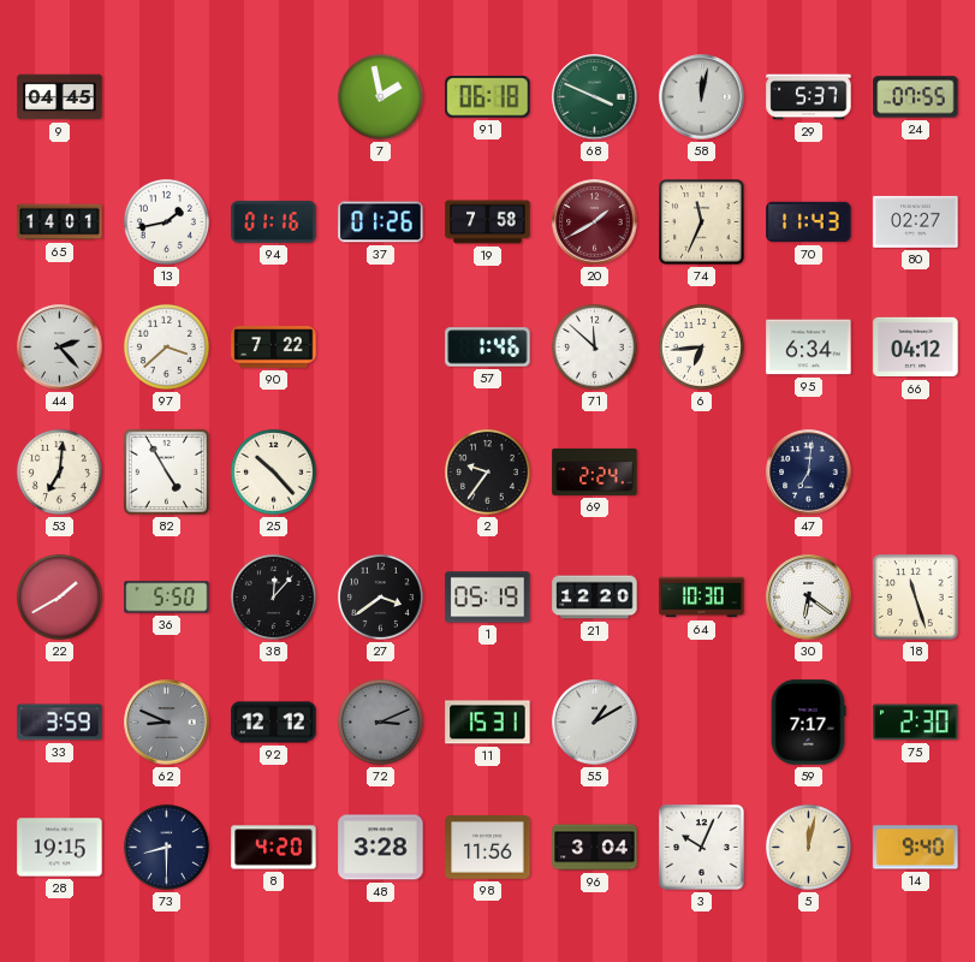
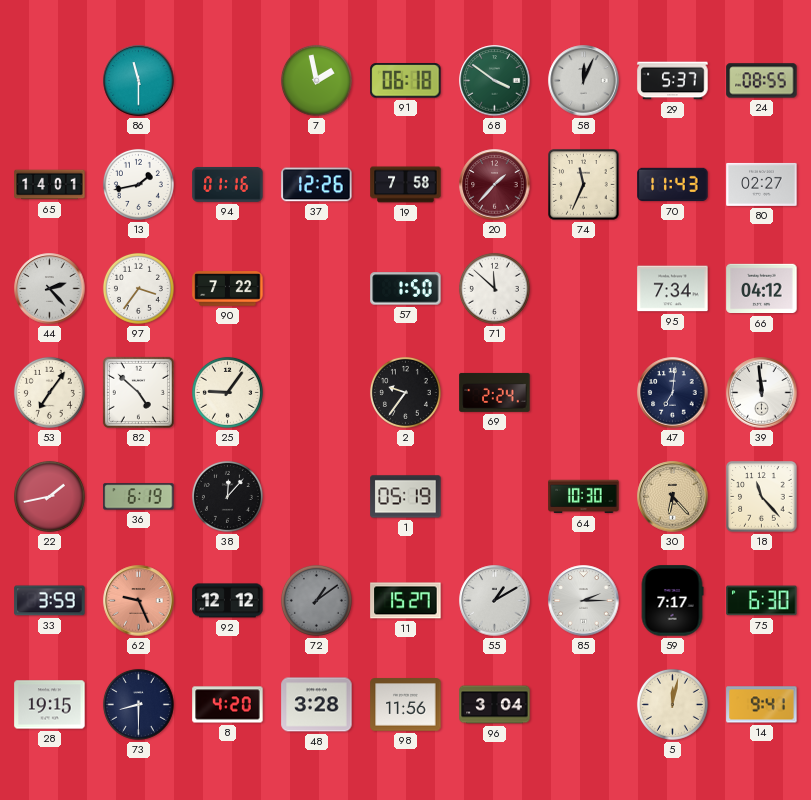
9: 04:45 -> none (60, 97)
86: none -> 11:30 (139, 81)
68: 3:49 -> 3:51 (495, 81)
58: 12:02 -> 12:04 (584, 81)
24: 07:55 -> 08:55 (762, 81)
37: 01:26 -> 12:26 (317, 185)
20: 1:40 -> 1:37 (495, 185)
97: 3:38 -> 3:36 (138, 288)
57: 1:46 -> 1:50 (406, 289)
6: 6:44 -> none (701, 346)
95: 6:34 -> 7:34 (673, 289)
53: 7:01 -> 7:06 (49, 392)
82: 4:55 -> 4:52 (138, 392)
25: 10:23 -> 9:06 (227, 392)
39: none -> 11:59 (762, 393)
22: 1:40 -> 1:43 (49, 496)
36: 5:50 -> 6:19 (139, 497)
27: 3:39 -> none (380, 596)
21: 12:20 -> none (595, 598)
30: 6:21 -> 6:23 (673, 497)
30 dial: white -> champagne (673, 497)
18: 11:27 -> 11:23 (762, 497)
62: 8:49 -> 9:26 (139, 601)
62 dial: grey -> salmon (139, 601)
72: 3:11 -> 1:09 (316, 600)
11: 15:31 -> 15:27 (406, 601)
85: none -> 2:15 (584, 601)
75: 2:30 -> 6:30 (762, 601)
3: 10:04 -> none (702, 848)
14: 9:40 -> 9:41 (762, 705)
